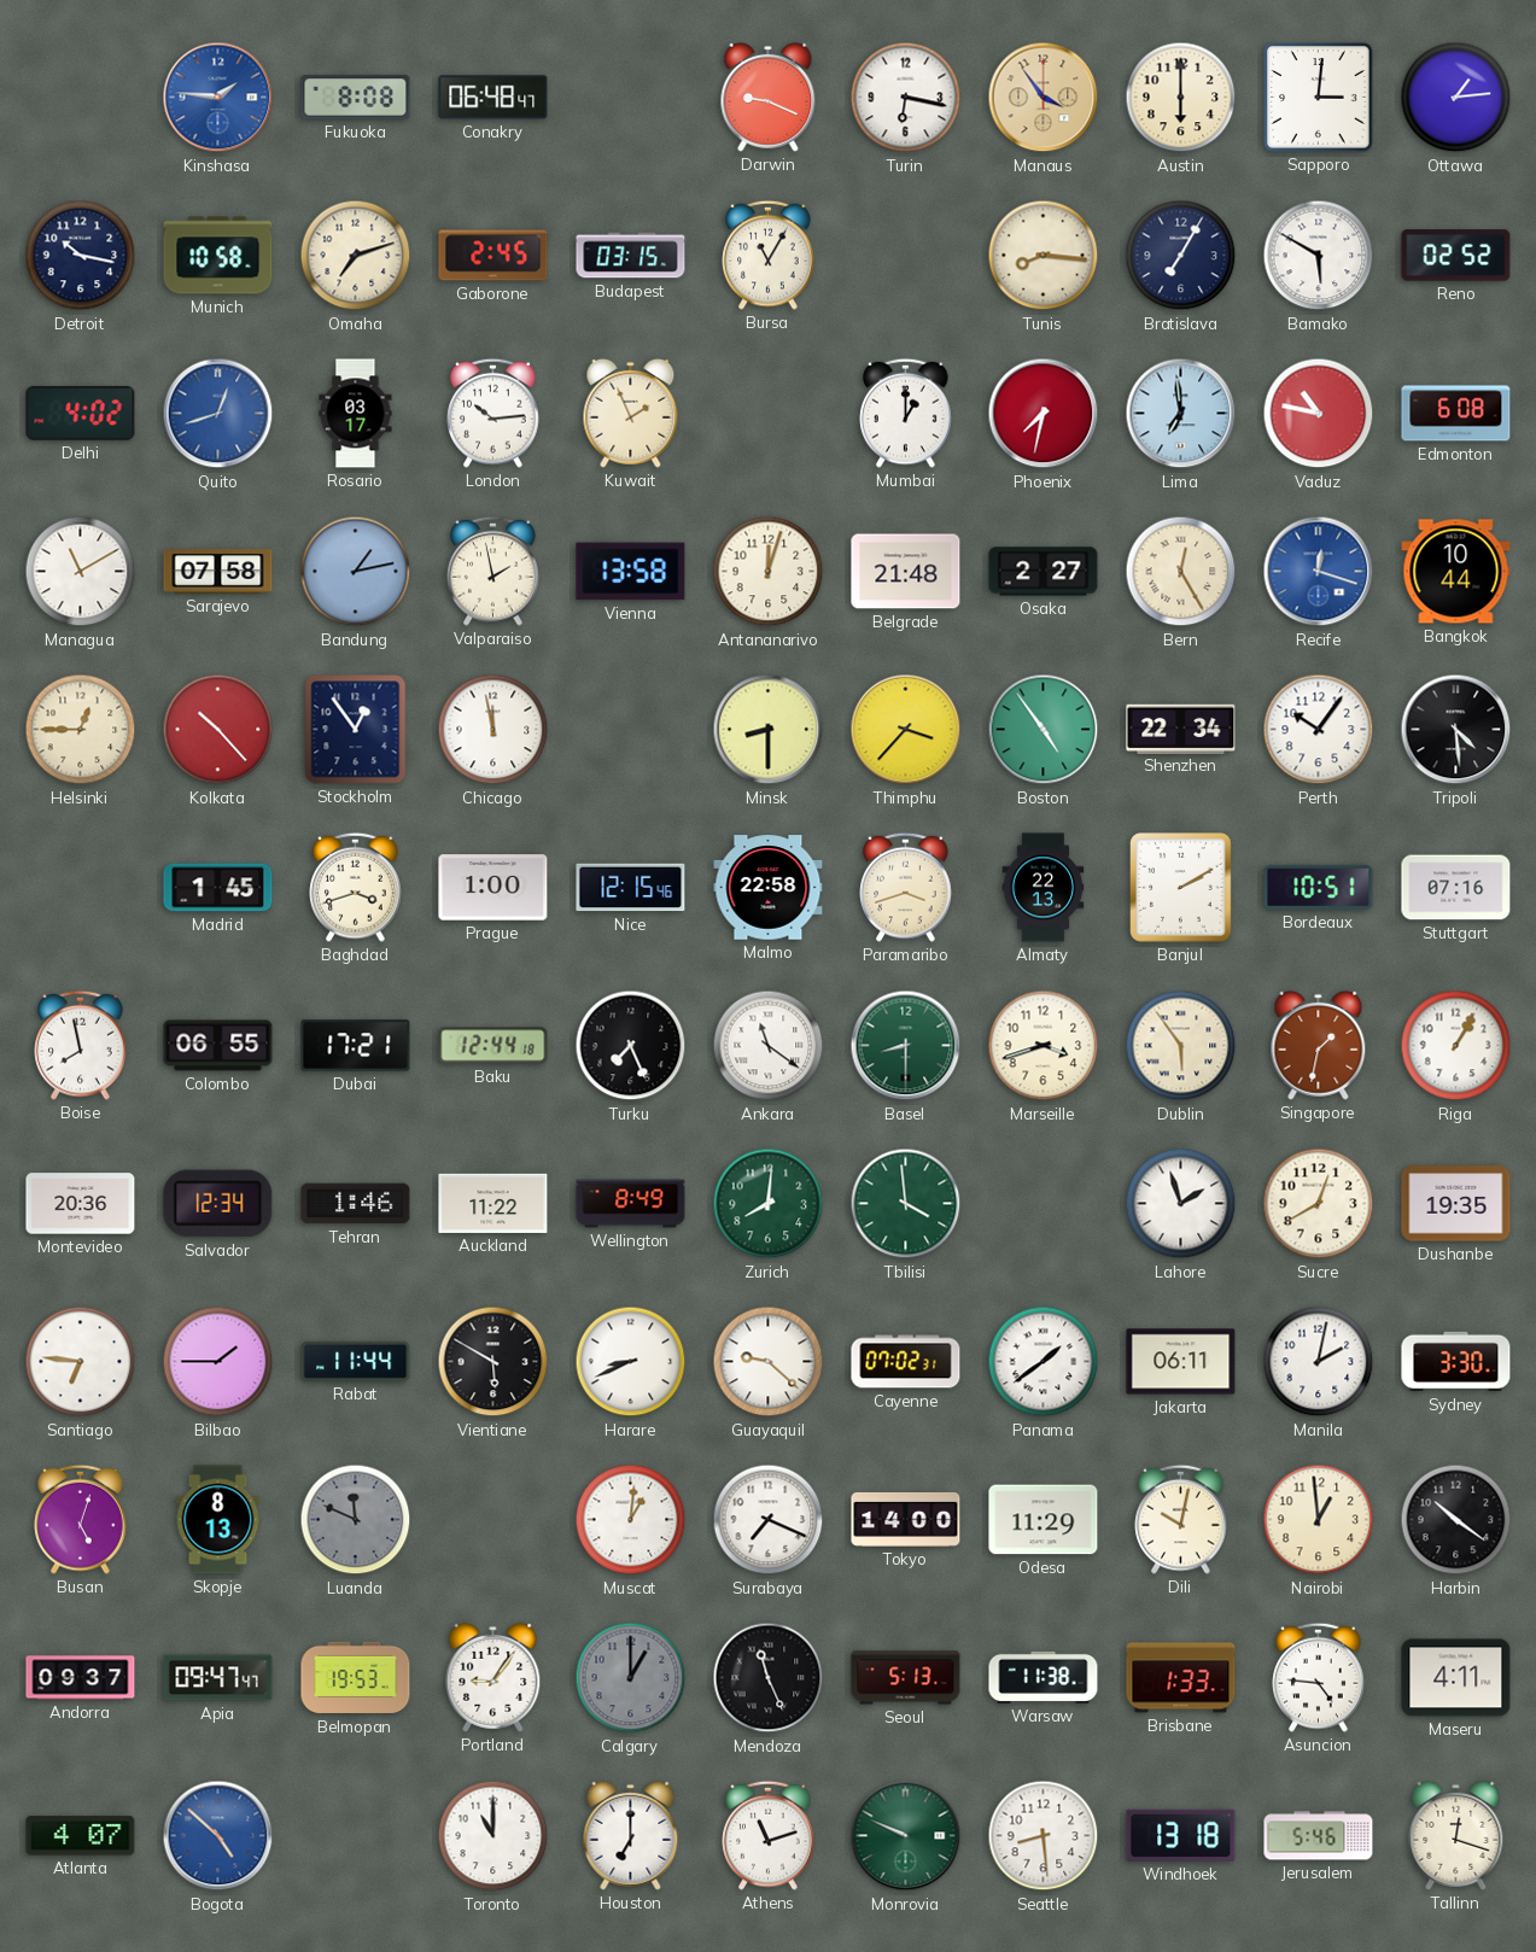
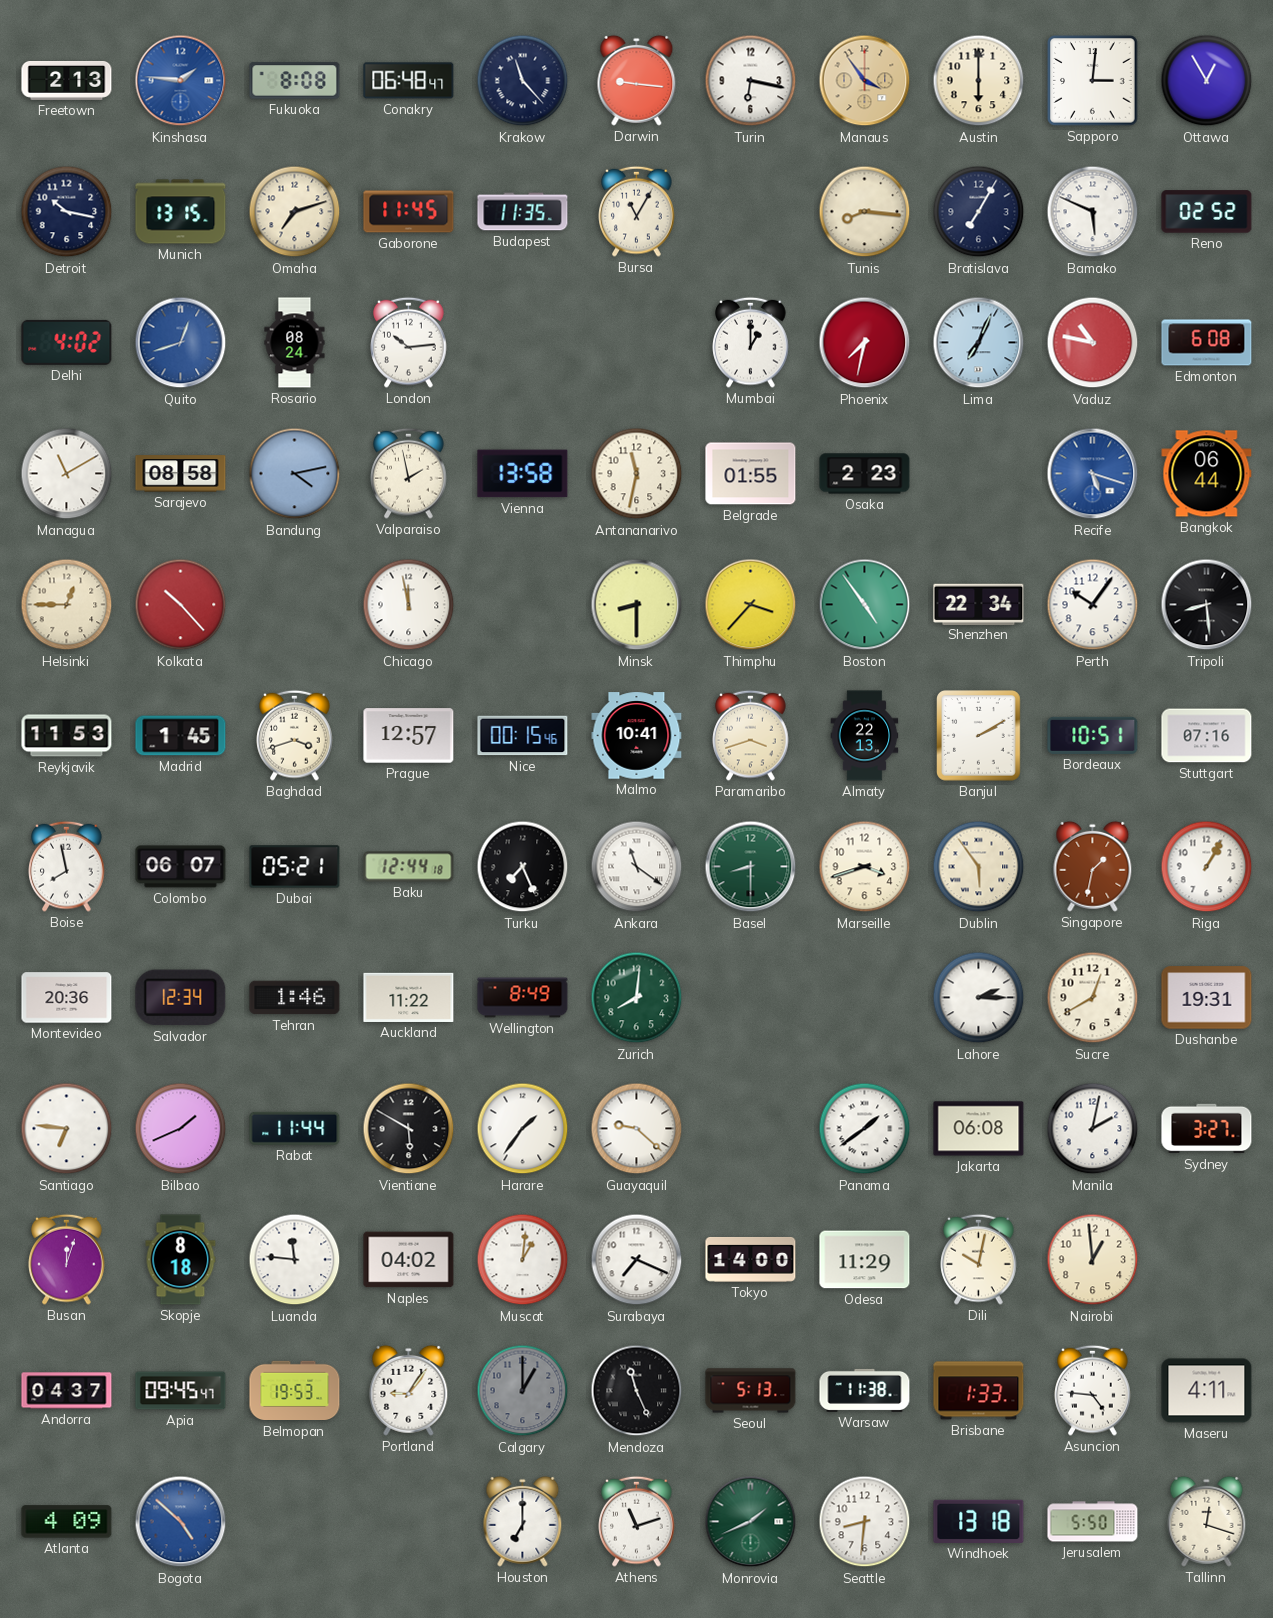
Freetown: none -> 2:13 (67, 80)
Krakow: none -> 11:23 (523, 81)
Darwin: 9:19 -> 9:16 (637, 80)
Ottawa: 1:14 -> 12:55 (1207, 81)
Munich: 10:58 -> 13:15 (181, 212)
Gaborone: 2:45 -> 11:45 (409, 212)
Budapest: 03:15 -> 11:35 (523, 212)
Bamako: 5:50 -> 5:49 (1093, 212)
Rosario: 03:17 -> 08:24 (295, 343)
Kuwait: 1:56 -> none (631, 413)
Lima: 6:59 -> 7:04 (979, 343)
Sarajevo: 07:58 -> 08:58 (181, 474)
Bandung: 1:13 -> 4:13 (295, 474)
Antananarivo: 12:03 -> 11:32 (637, 474)
Belgrade: 21:48 -> 01:55 (751, 474)
Osaka: 2:27 -> 2:23 (865, 474)
Bern: 12:25 -> none (1181, 572)
Recife: 12:18 -> 5:18 (1093, 474)
Bangkok: 10:44 -> 06:44 (1207, 474)
Stockholm: 12:54 -> none (356, 730)
Tripoli: 4:29 -> 8:29 (1207, 605)
Reykjavik: none -> 11:53 (67, 736)
Prague: 1:00 -> 12:57 (409, 736)
Nice: 12:15 -> 00:15 (523, 736)
Malmo: 22:58 -> 10:41 (637, 736)
Colombo: 06:55 -> 06:07 (181, 867)
Dubai: 17:21 -> 05:21 (295, 867)
Tbilisi: 3:59 -> none (906, 1204)
Lahore: 1:57 -> 2:15 (979, 998)
Dushanbe: 19:35 -> 19:31 (1207, 998)
Bilbao: 1:45 -> 1:41 (181, 1129)
Harare: 8:41 -> 1:36 (523, 1129)
Cayenne: 07:02 -> none (906, 1362)
Jakarta: 06:11 -> 06:08 (979, 1129)
Sydney: 3:30 -> 3:27 (1207, 1129)
Busan: 5:03 -> 12:03 (67, 1259)
Skopje: 8:13 -> 8:18 (181, 1260)
Luanda: 11:49 -> 11:46 (295, 1260)
Luanda dial: grey -> white (295, 1260)
Naples: none -> 04:02 (409, 1260)
Harbin: 10:21 -> none (1456, 1520)
Andorra: 09:37 -> 04:37 (67, 1391)
Apia: 09:47 -> 09:45 (181, 1391)
Atlanta: 4:07 -> 4:09 (67, 1522)
Toronto: 11:00 -> none (493, 1836)
Monrovia: 9:49 -> 1:41 (751, 1522)
Seattle: 8:29 -> 8:31 (865, 1522)
Jerusalem: 5:46 -> 5:50 (1093, 1522)
